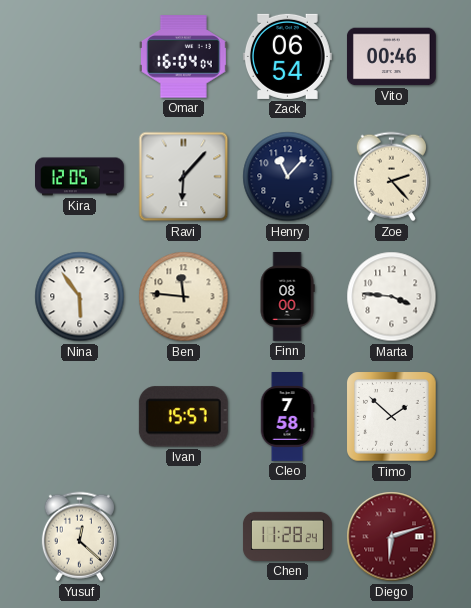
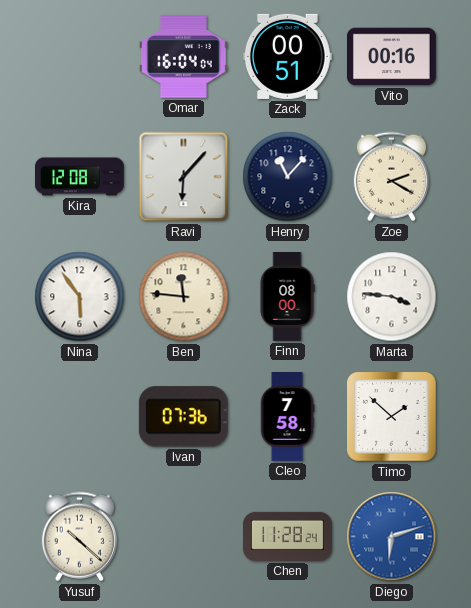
Zack: 06:54 -> 00:51 (287, 56)
Vito: 00:46 -> 00:16 (391, 57)
Kira: 12:05 -> 12:08 (80, 177)
Zoe: 2:23 -> 2:20 (391, 177)
Ivan: 15:57 -> 07:36 (183, 417)
Yusuf: 12:22 -> 10:22 (79, 537)
Diego dial: burgundy -> blue (392, 537)
